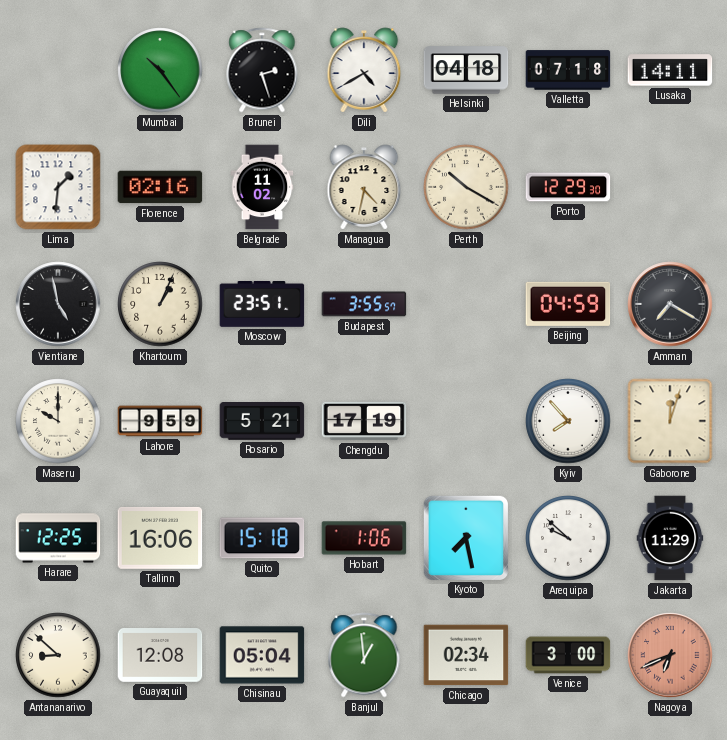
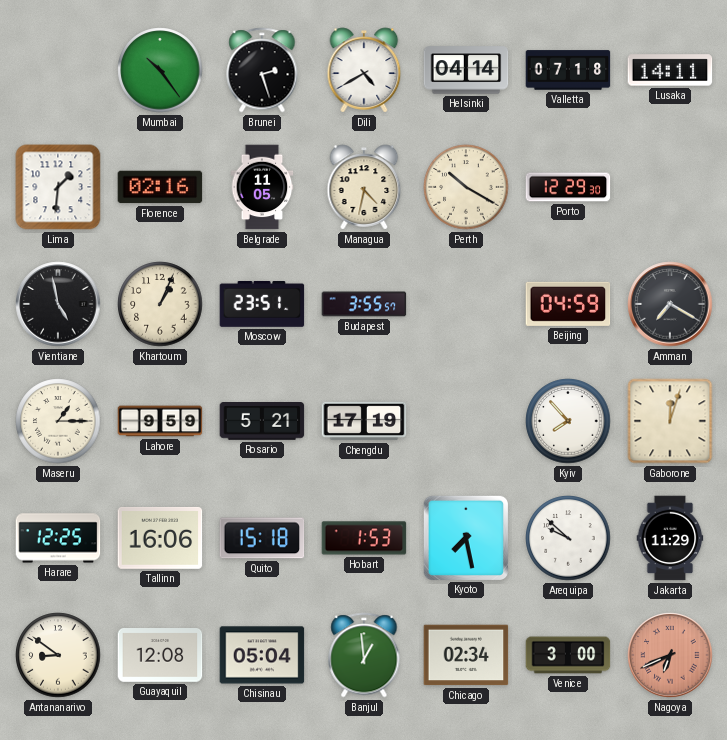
Helsinki: 04:18 -> 04:14 (466, 70)
Belgrade: 11:02 -> 11:05 (262, 187)
Maseru: 10:00 -> 1:15 (58, 421)
Hobart: 1:06 -> 1:53 (364, 538)
Antananarivo: 8:52 -> 8:51 (58, 655)
